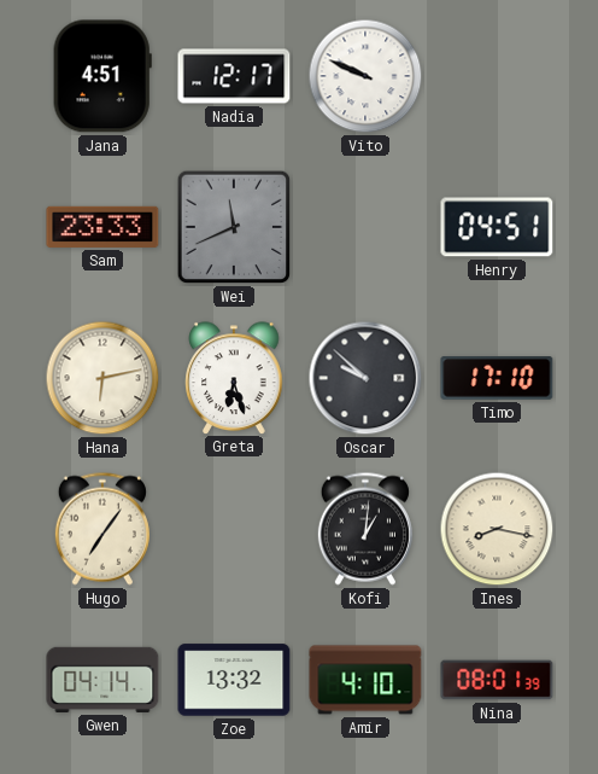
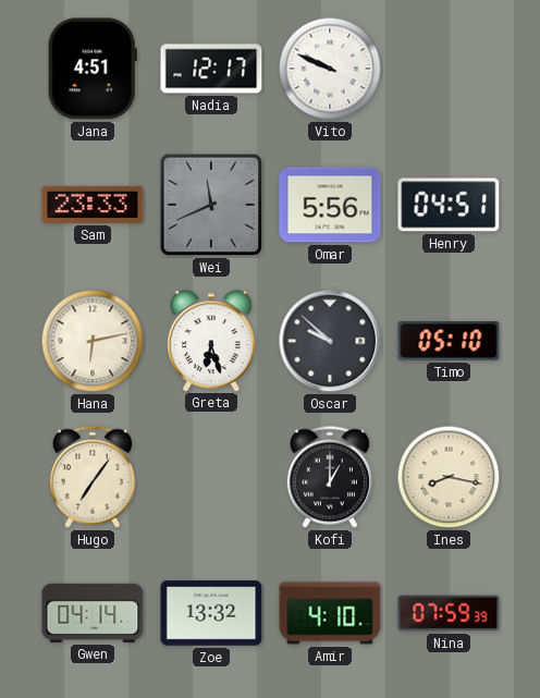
Omar: none -> 5:56 (330, 205)
Timo: 17:10 -> 05:10 (449, 341)
Kofi: 1:01 -> 1:00 (330, 477)
Nina: 08:01 -> 07:59 (449, 613)
